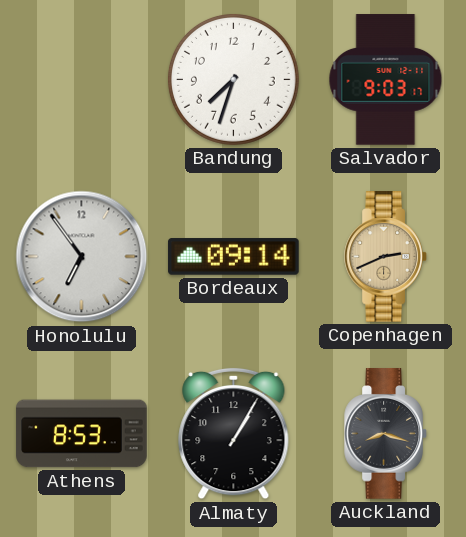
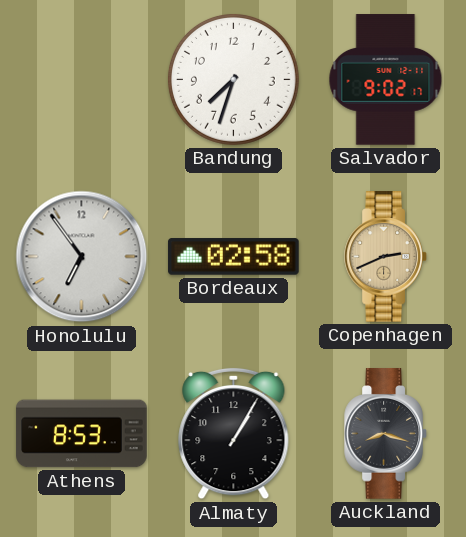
Salvador: 9:03 -> 9:02 (386, 80)
Bordeaux: 09:14 -> 02:58 (234, 257)
